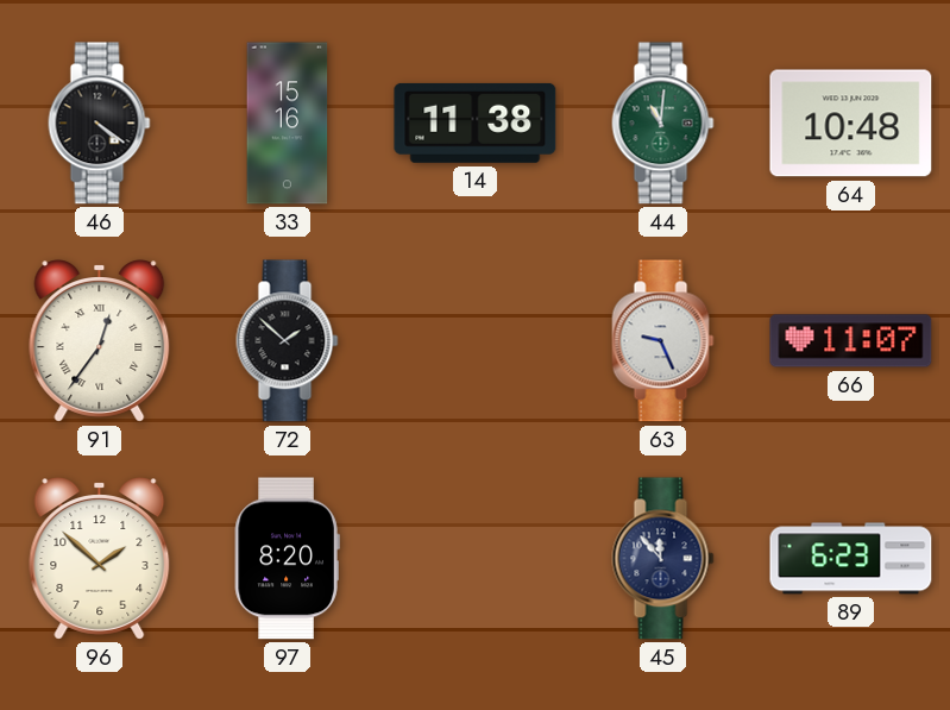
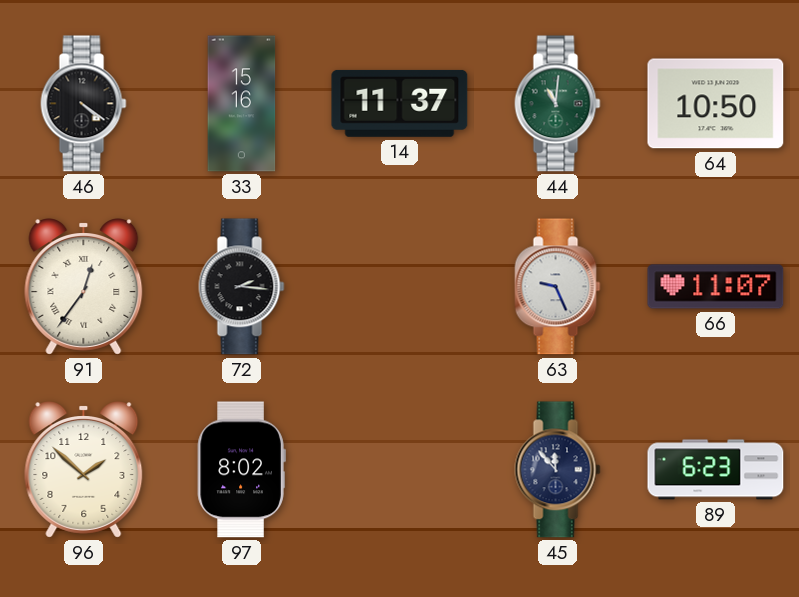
14: 11:38 -> 11:37 (400, 103)
64: 10:48 -> 10:50 (716, 104)
72: 1:52 -> 2:16 (242, 287)
97: 8:20 -> 8:02 (241, 470)
